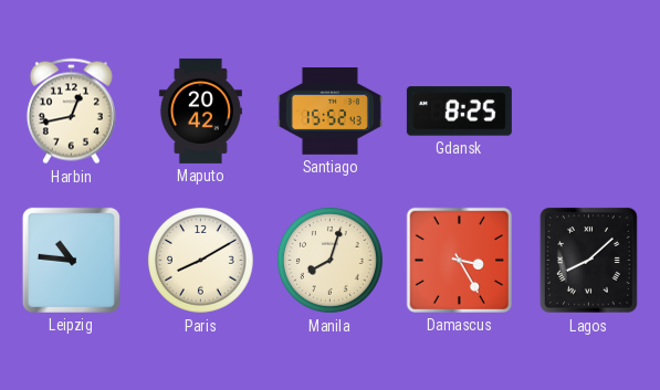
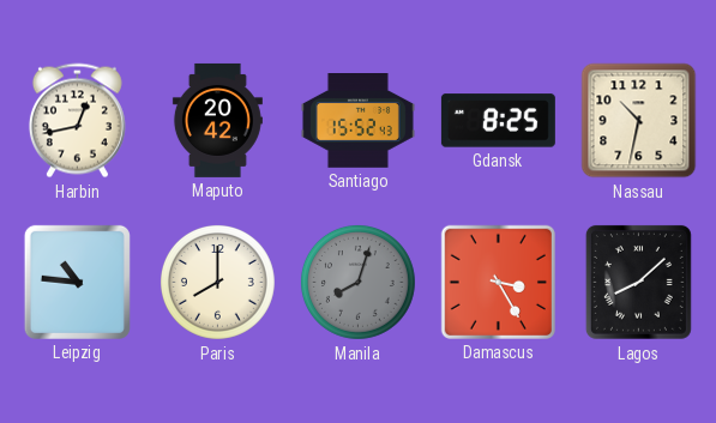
Nassau: none -> 10:32 (639, 121)
Paris: 8:10 -> 8:00 (217, 282)
Manila dial: cream -> grey (357, 282)
